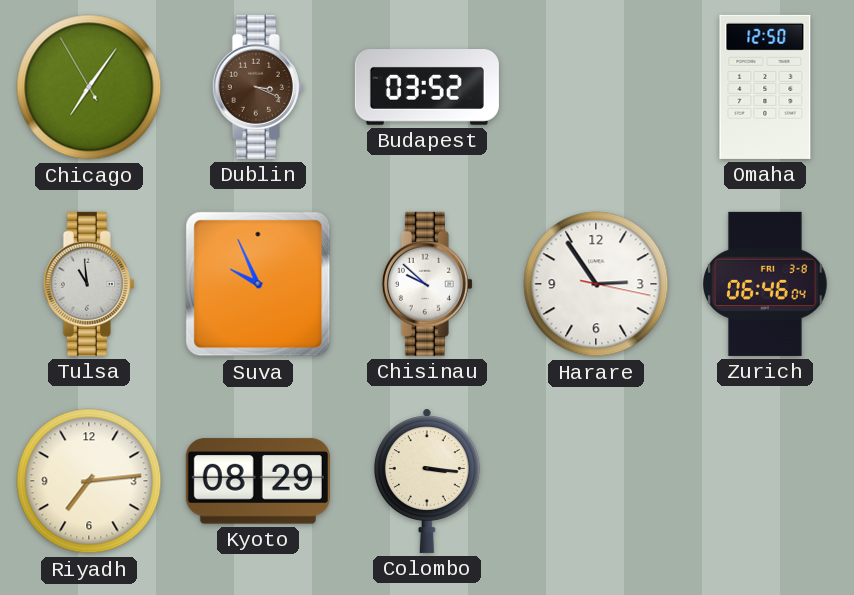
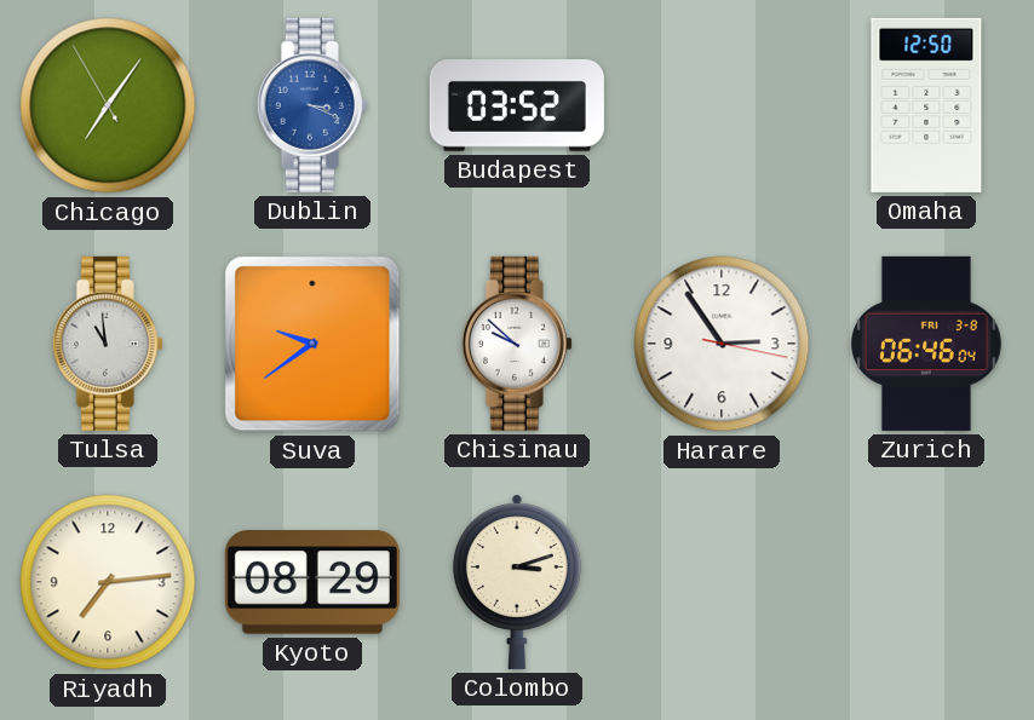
Dublin dial: brown -> blue (312, 105)
Suva: 9:56 -> 9:39 (312, 344)
Colombo: 3:16 -> 3:12 (517, 582)
